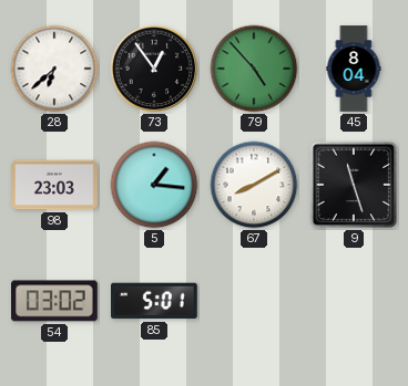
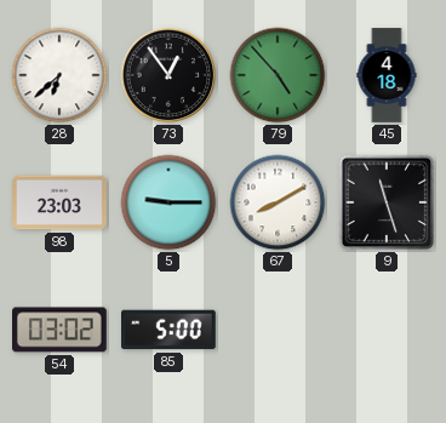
45: 8:04 -> 4:18 (387, 75)
5: 1:16 -> 9:15 (168, 202)
85: 5:01 -> 5:00 (170, 330)
